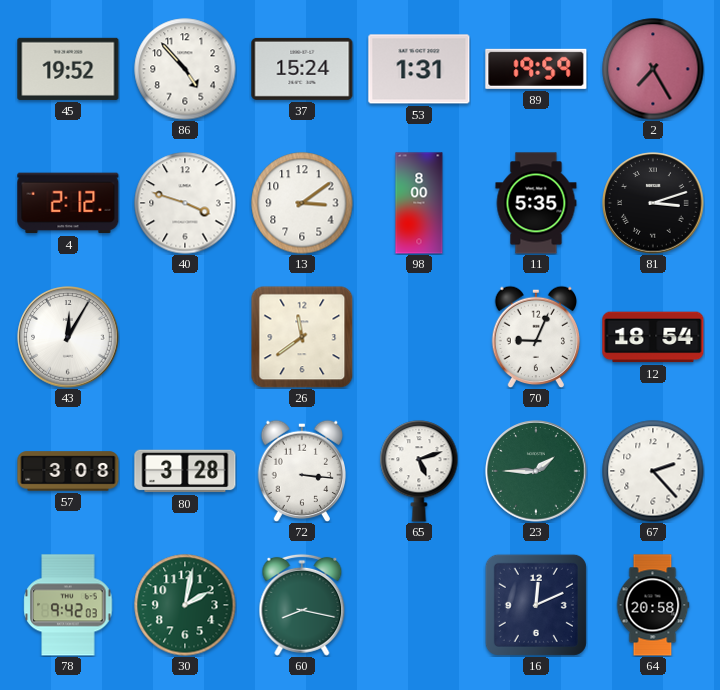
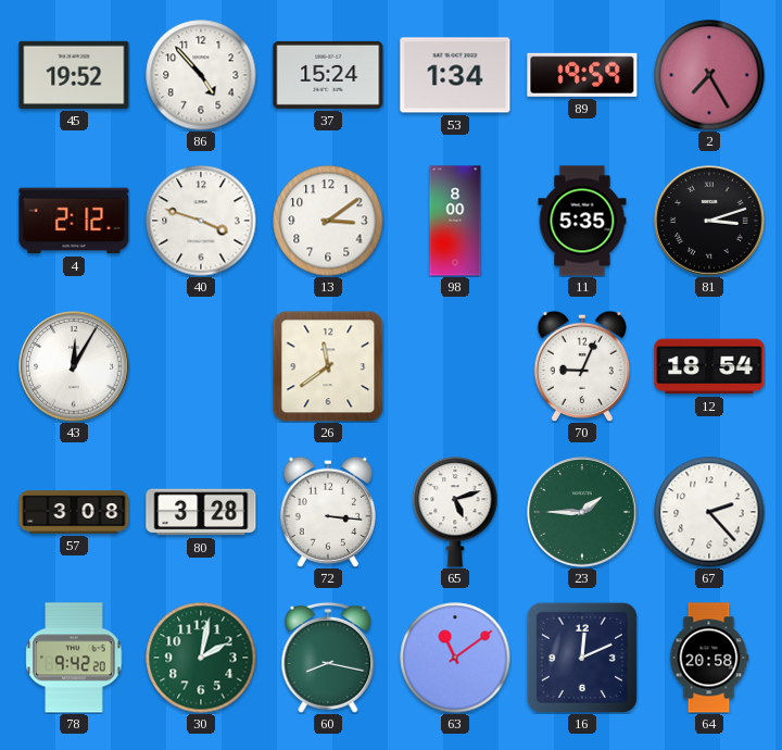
53: 1:31 -> 1:34 (455, 75)
78: 9:42:03 -> 9:42:20 (74, 658)
63: none -> 11:09 (455, 658)
